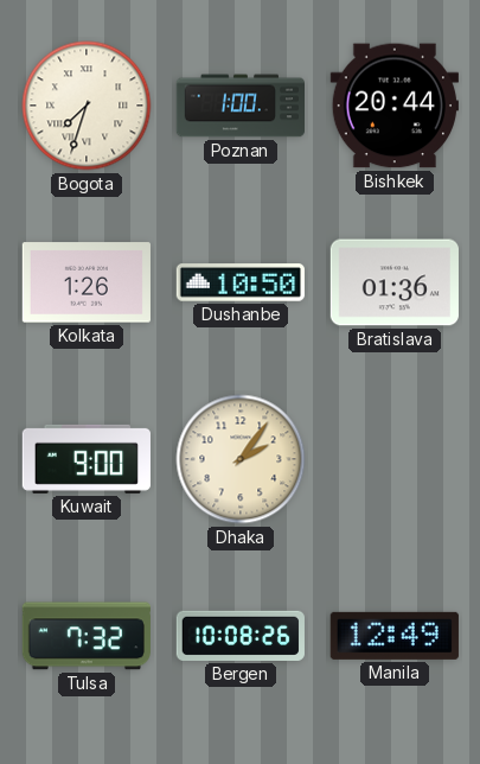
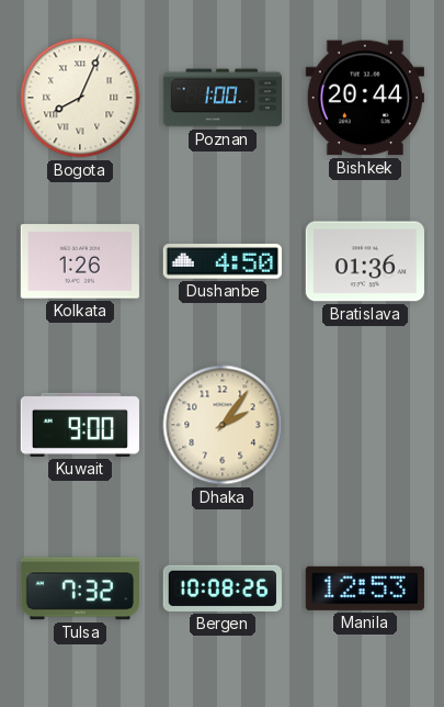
Bogota: 7:33 -> 8:04 (80, 98)
Dushanbe: 10:50 -> 4:50 (223, 261)
Manila: 12:49 -> 12:53 (365, 588)
